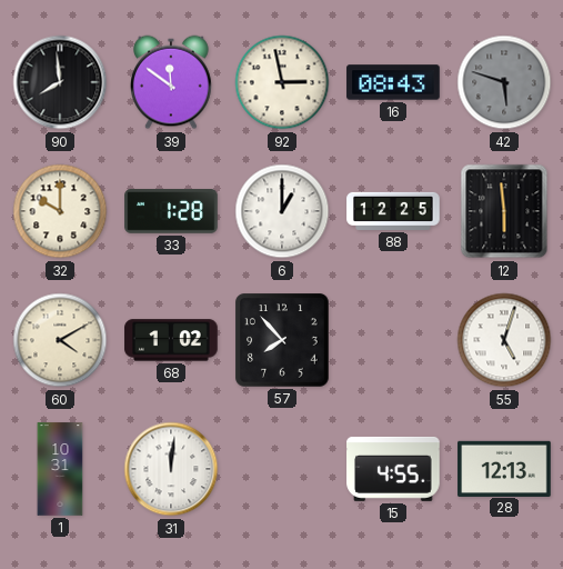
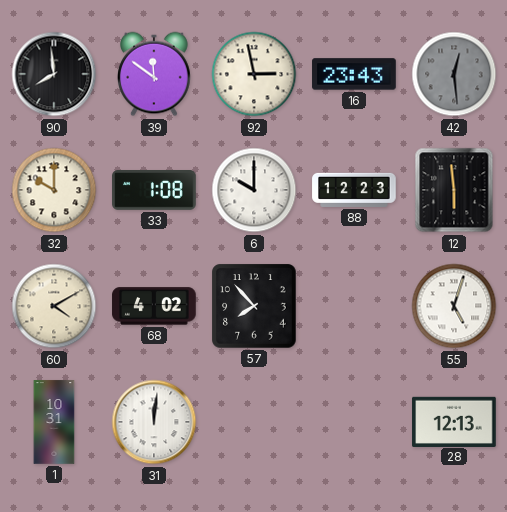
16: 08:43 -> 23:43 (354, 74)
42: 5:48 -> 12:29 (454, 74)
33: 1:28 -> 1:08 (154, 191)
6: 1:00 -> 10:00 (254, 190)
88: 12:25 -> 12:23 (354, 190)
68: 1:02 -> 4:02 (154, 306)
15: 4:55 -> none (393, 469)
